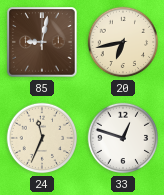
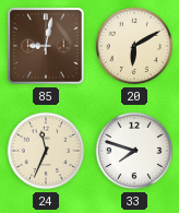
20: 6:43 -> 6:10 (134, 46)
33: 12:48 -> 7:48 (134, 151)
